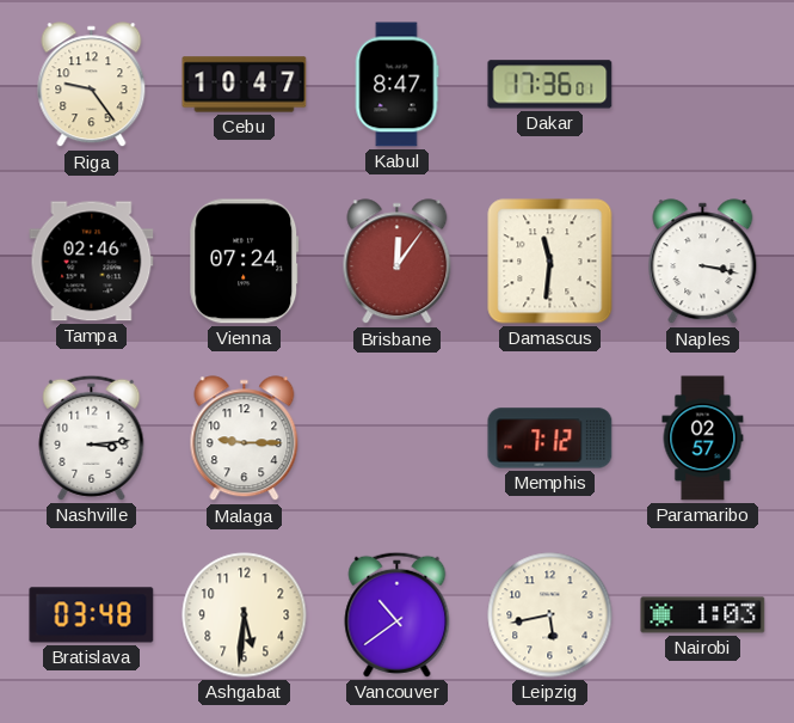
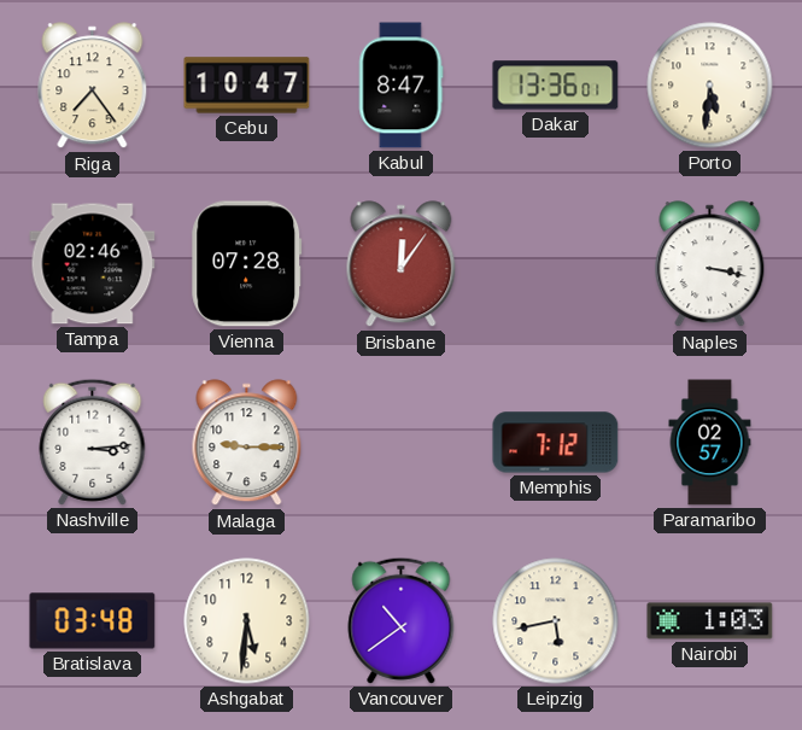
Riga: 9:24 -> 7:24 (93, 86)
Dakar: 17:36 -> 13:36 (556, 86)
Porto: none -> 5:31 (710, 86)
Vienna: 07:24 -> 07:28 (247, 264)
Damascus: 11:31 -> none (550, 262)
